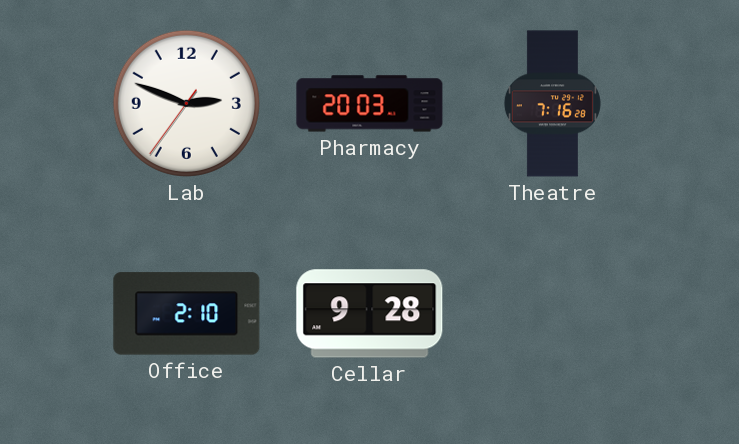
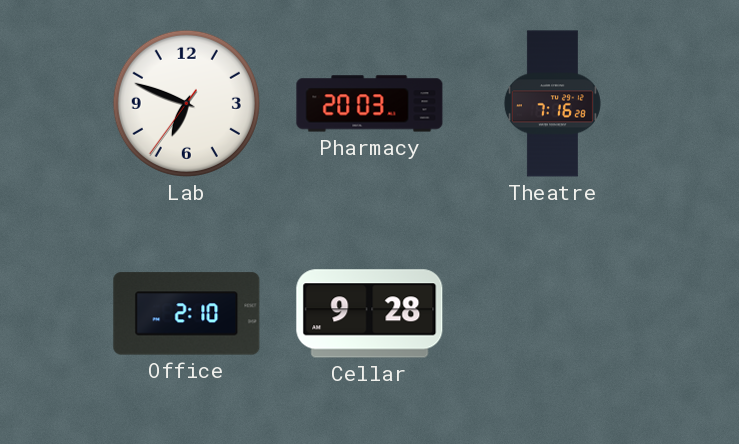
Lab: 2:48 -> 6:48 (186, 103)
